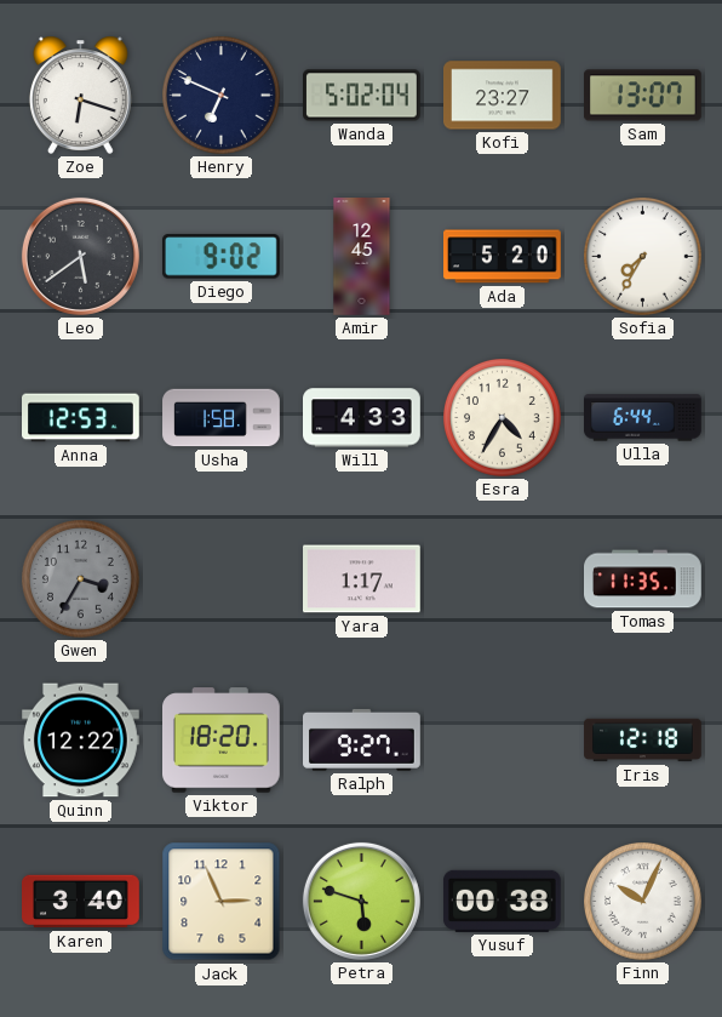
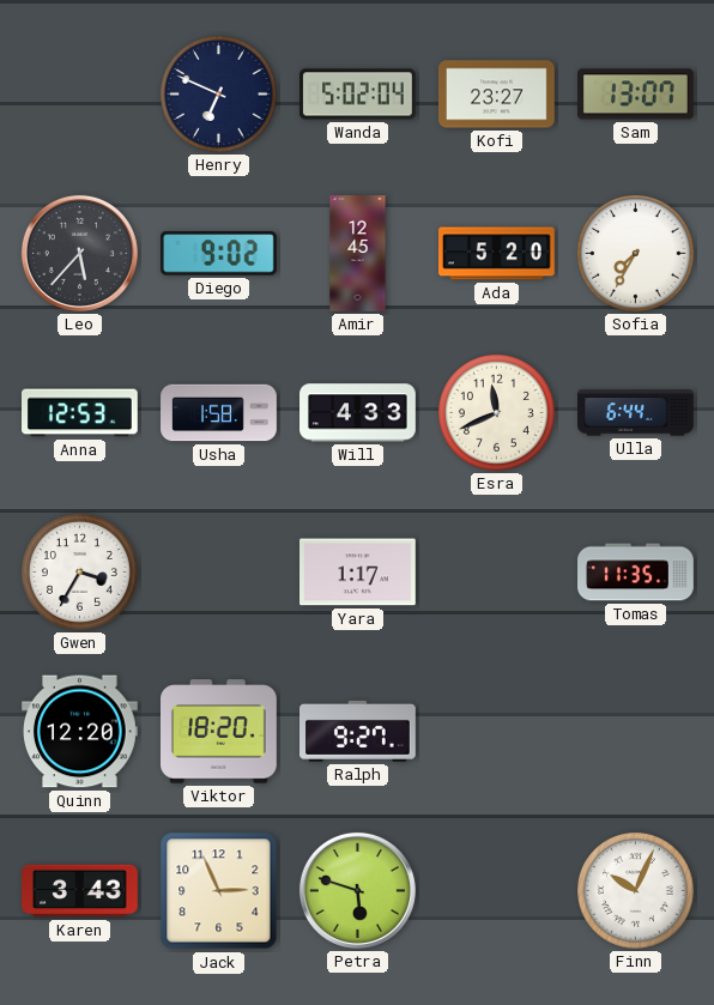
Zoe: 6:18 -> none (80, 95)
Leo: 5:39 -> 5:37 (79, 253)
Esra: 4:35 -> 11:41 (497, 413)
Gwen dial: grey -> white (80, 573)
Quinn: 12:22 -> 12:20 (80, 732)
Iris: 12:18 -> none (643, 741)
Karen: 3:40 -> 3:43 (80, 891)
Yusuf: 00:38 -> none (502, 901)
